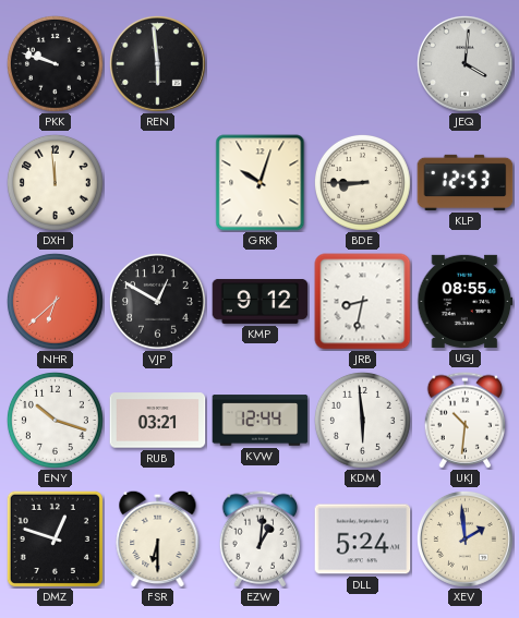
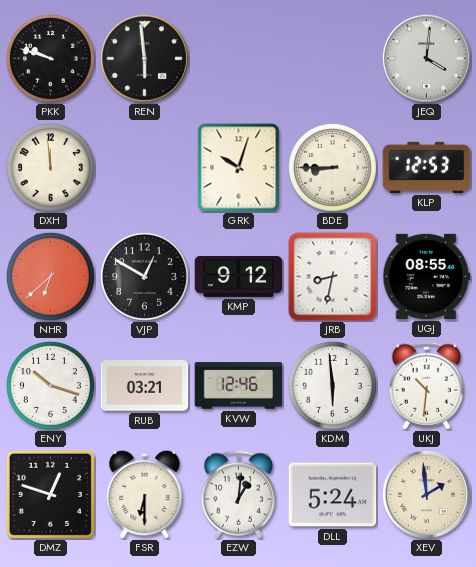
KVW: 12:44 -> 12:46 (239, 386)
